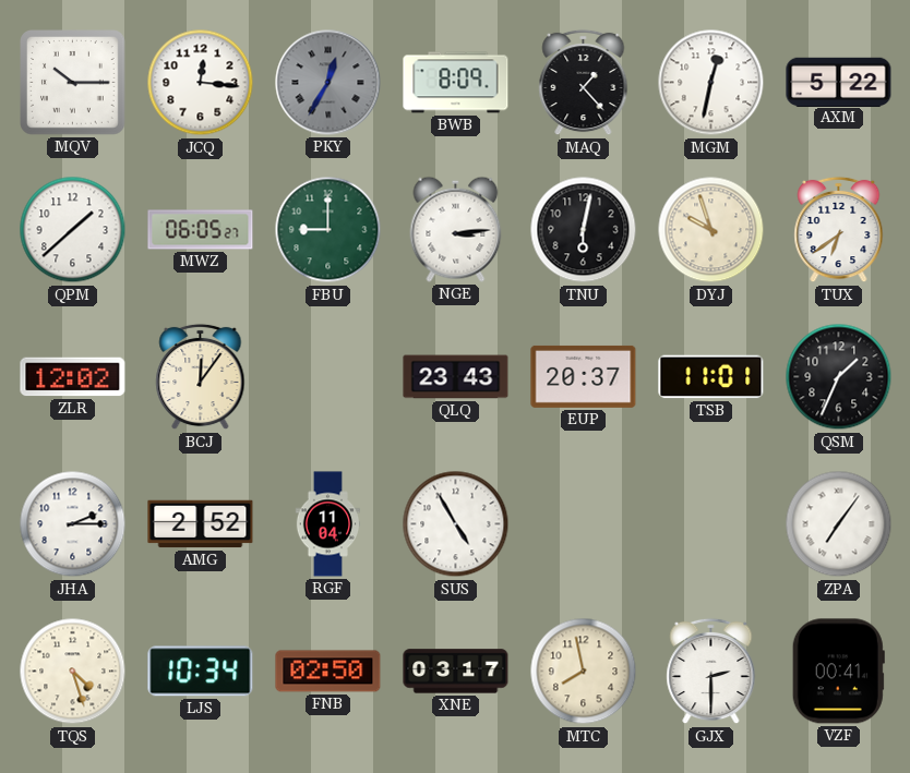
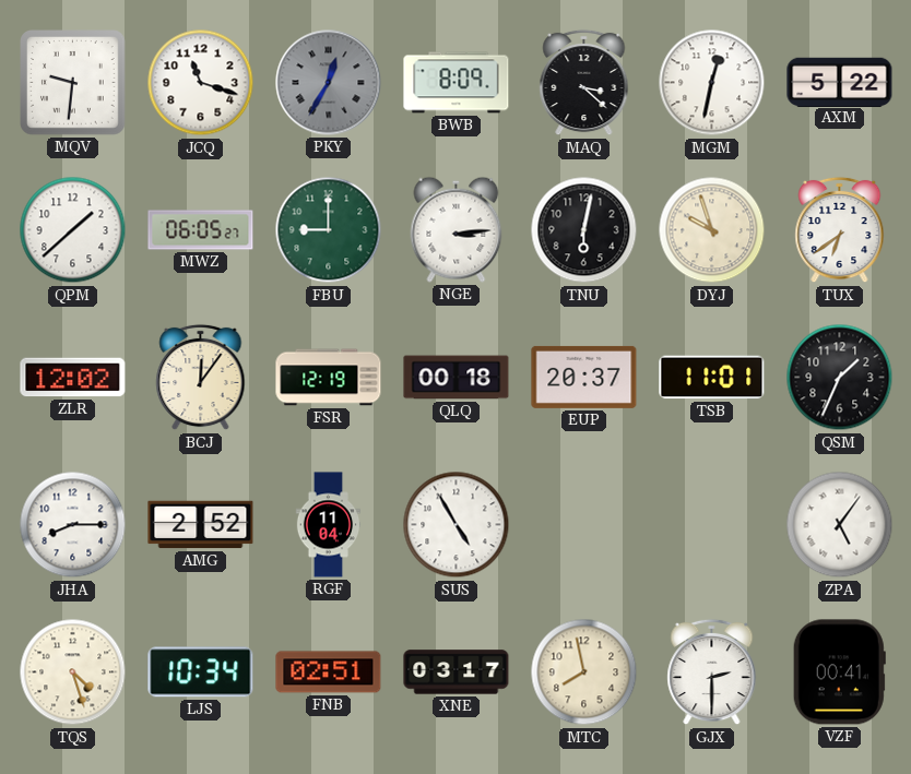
MQV: 10:15 -> 9:31 (73, 83)
JCQ: 12:16 -> 11:18 (201, 83)
MAQ: 1:23 -> 3:22 (584, 83)
FSR: none -> 12:19 (329, 378)
QLQ: 23:43 -> 00:18 (457, 378)
JHA: 2:15 -> 8:15 (73, 525)
ZPA: 7:06 -> 5:06 (840, 525)
FNB: 02:50 -> 02:51 (329, 672)
